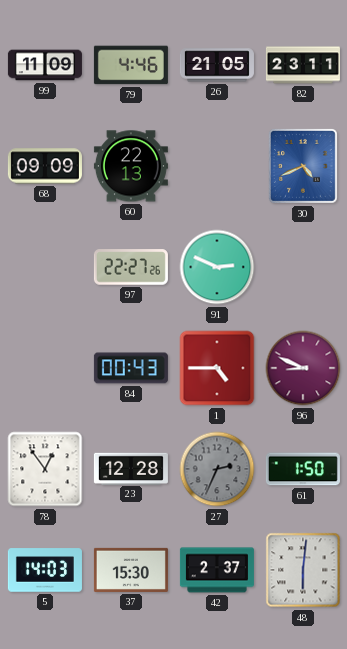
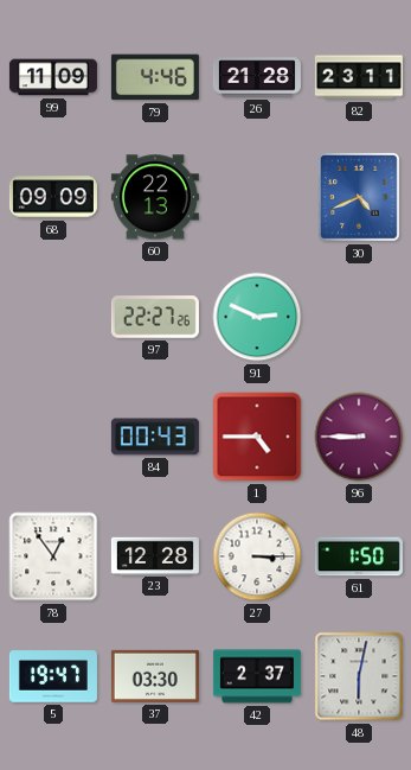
26: 21:05 -> 21:28 (257, 77)
96: 8:49 -> 8:45 (359, 437)
27: 2:34 -> 3:15 (257, 556)
27 dial: grey -> white (257, 556)
5: 14:03 -> 19:47 (53, 676)
37: 15:30 -> 03:30 (155, 676)
48: 6:01 -> 6:02 (359, 676)
